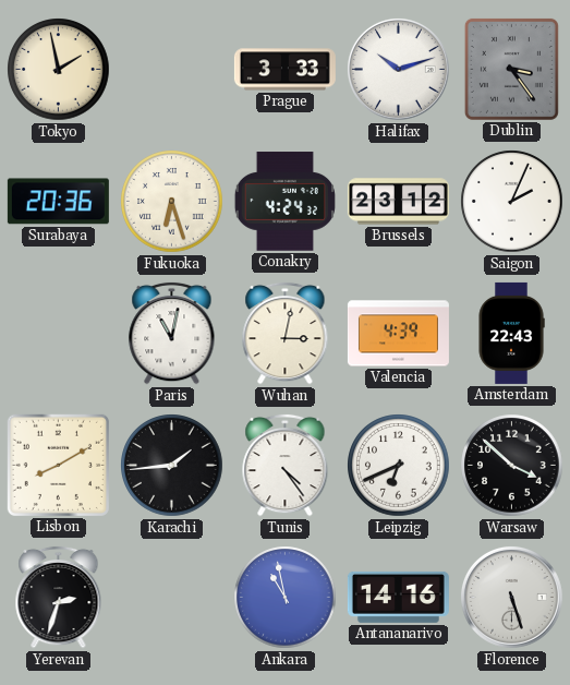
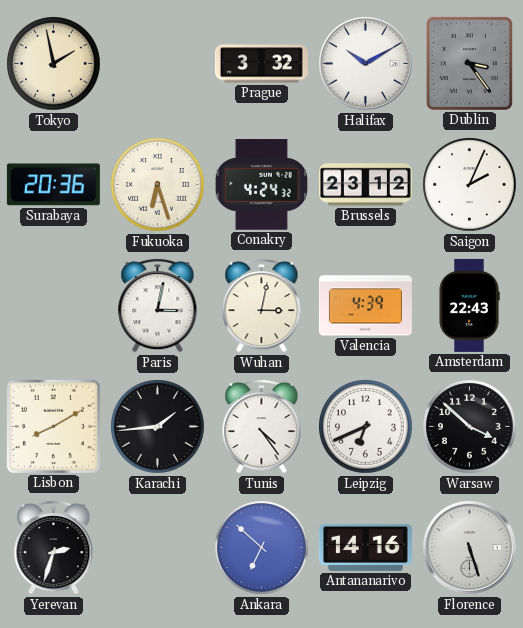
Prague: 3:33 -> 3:32 (261, 64)
Halifax: 10:12 -> 10:10 (365, 63)
Paris: 11:02 -> 3:02 (158, 305)
Ankara: 10:58 -> 6:52 (262, 548)
